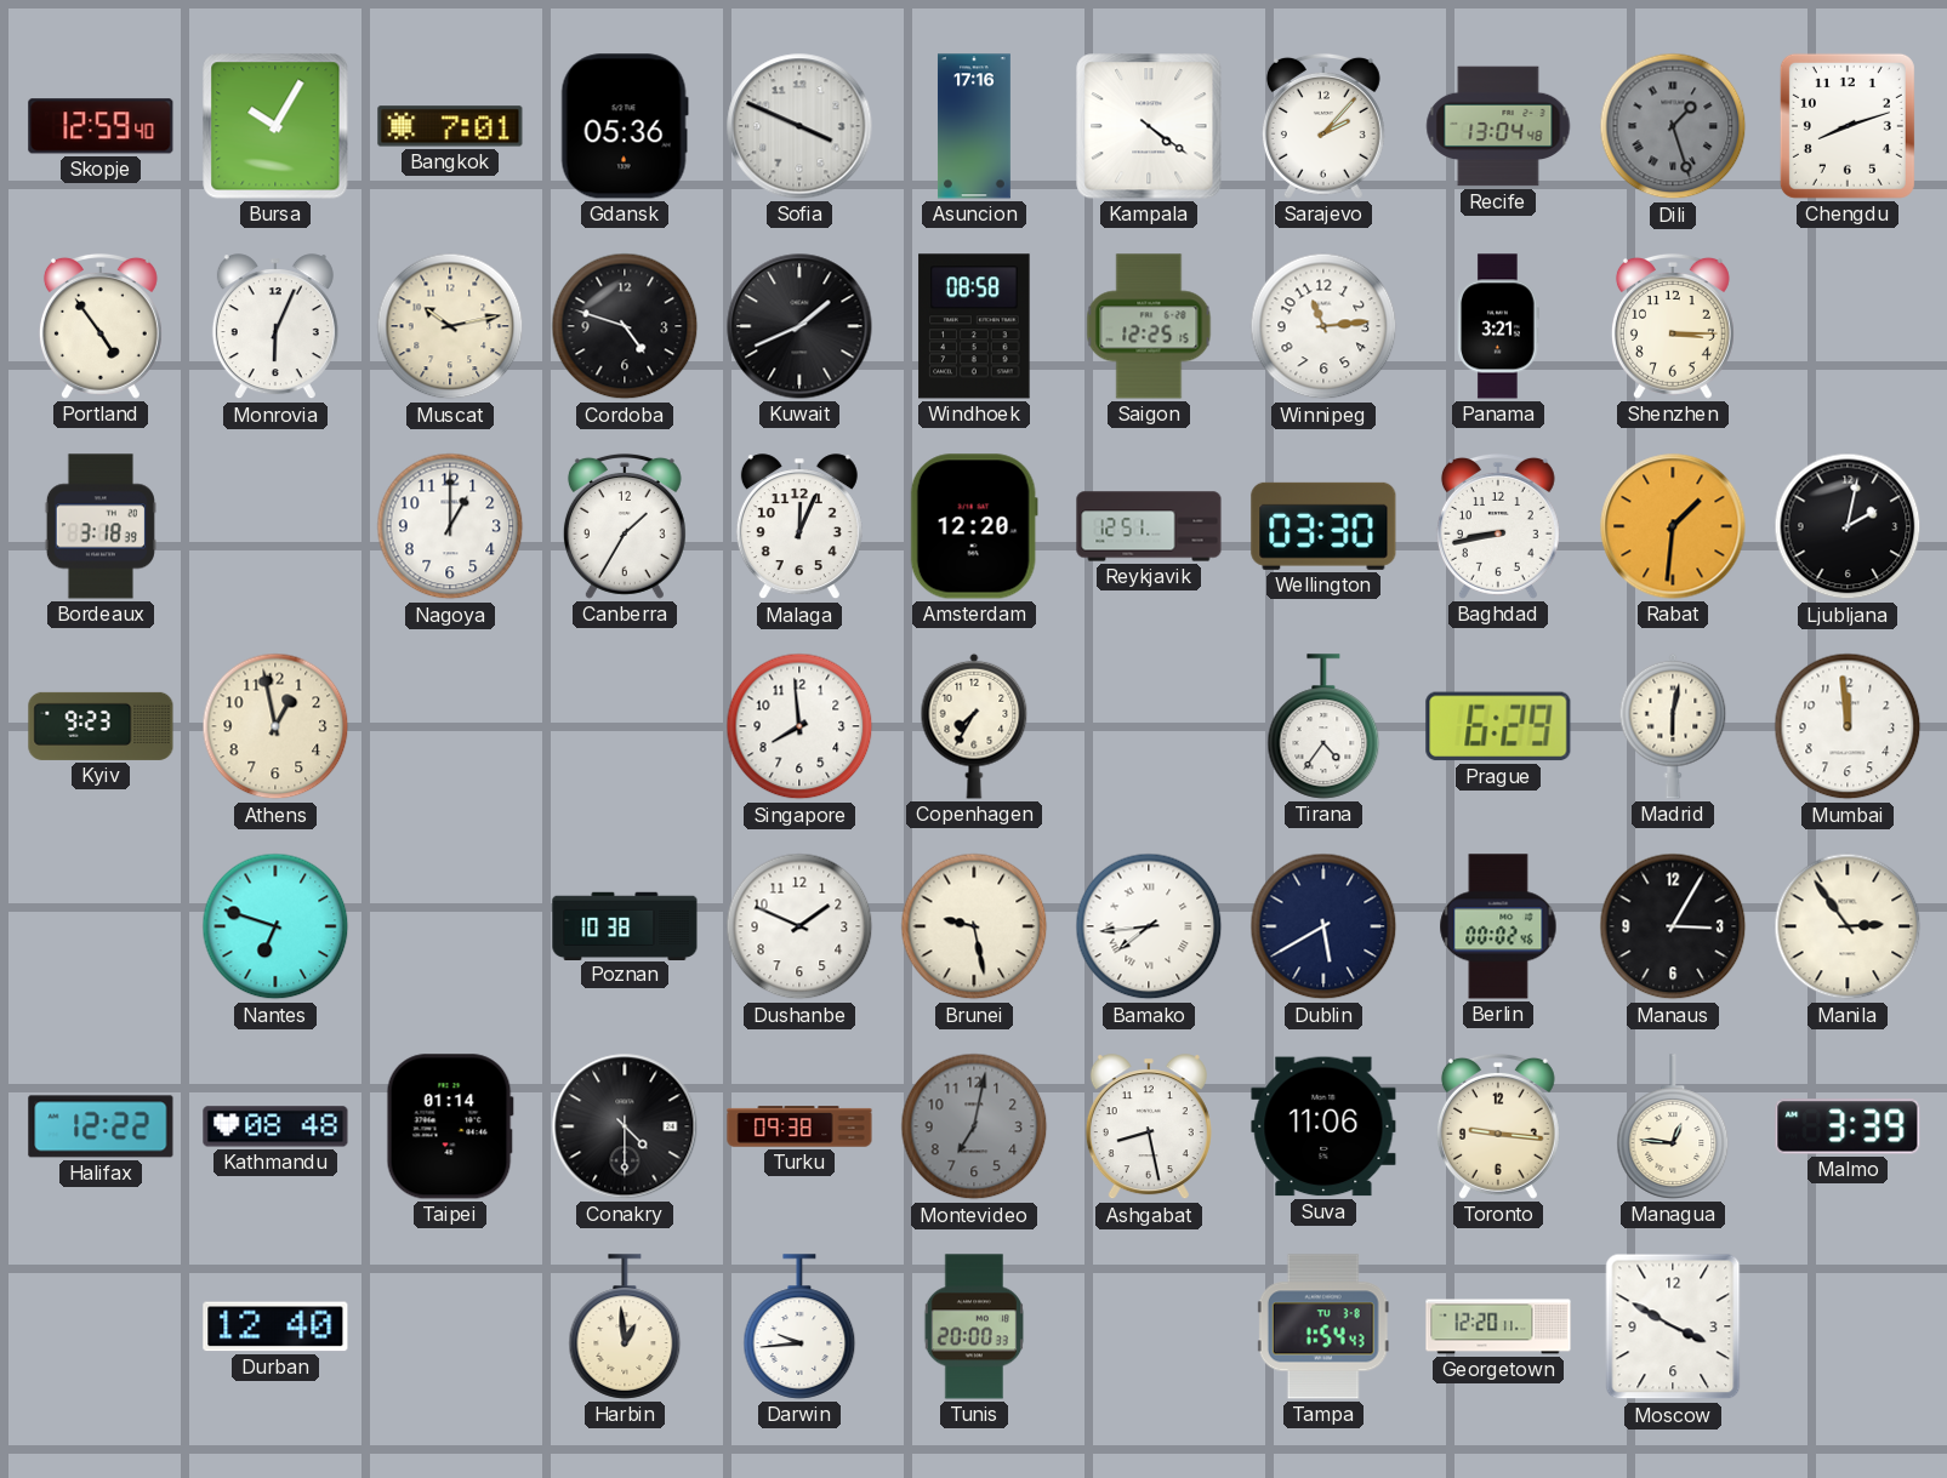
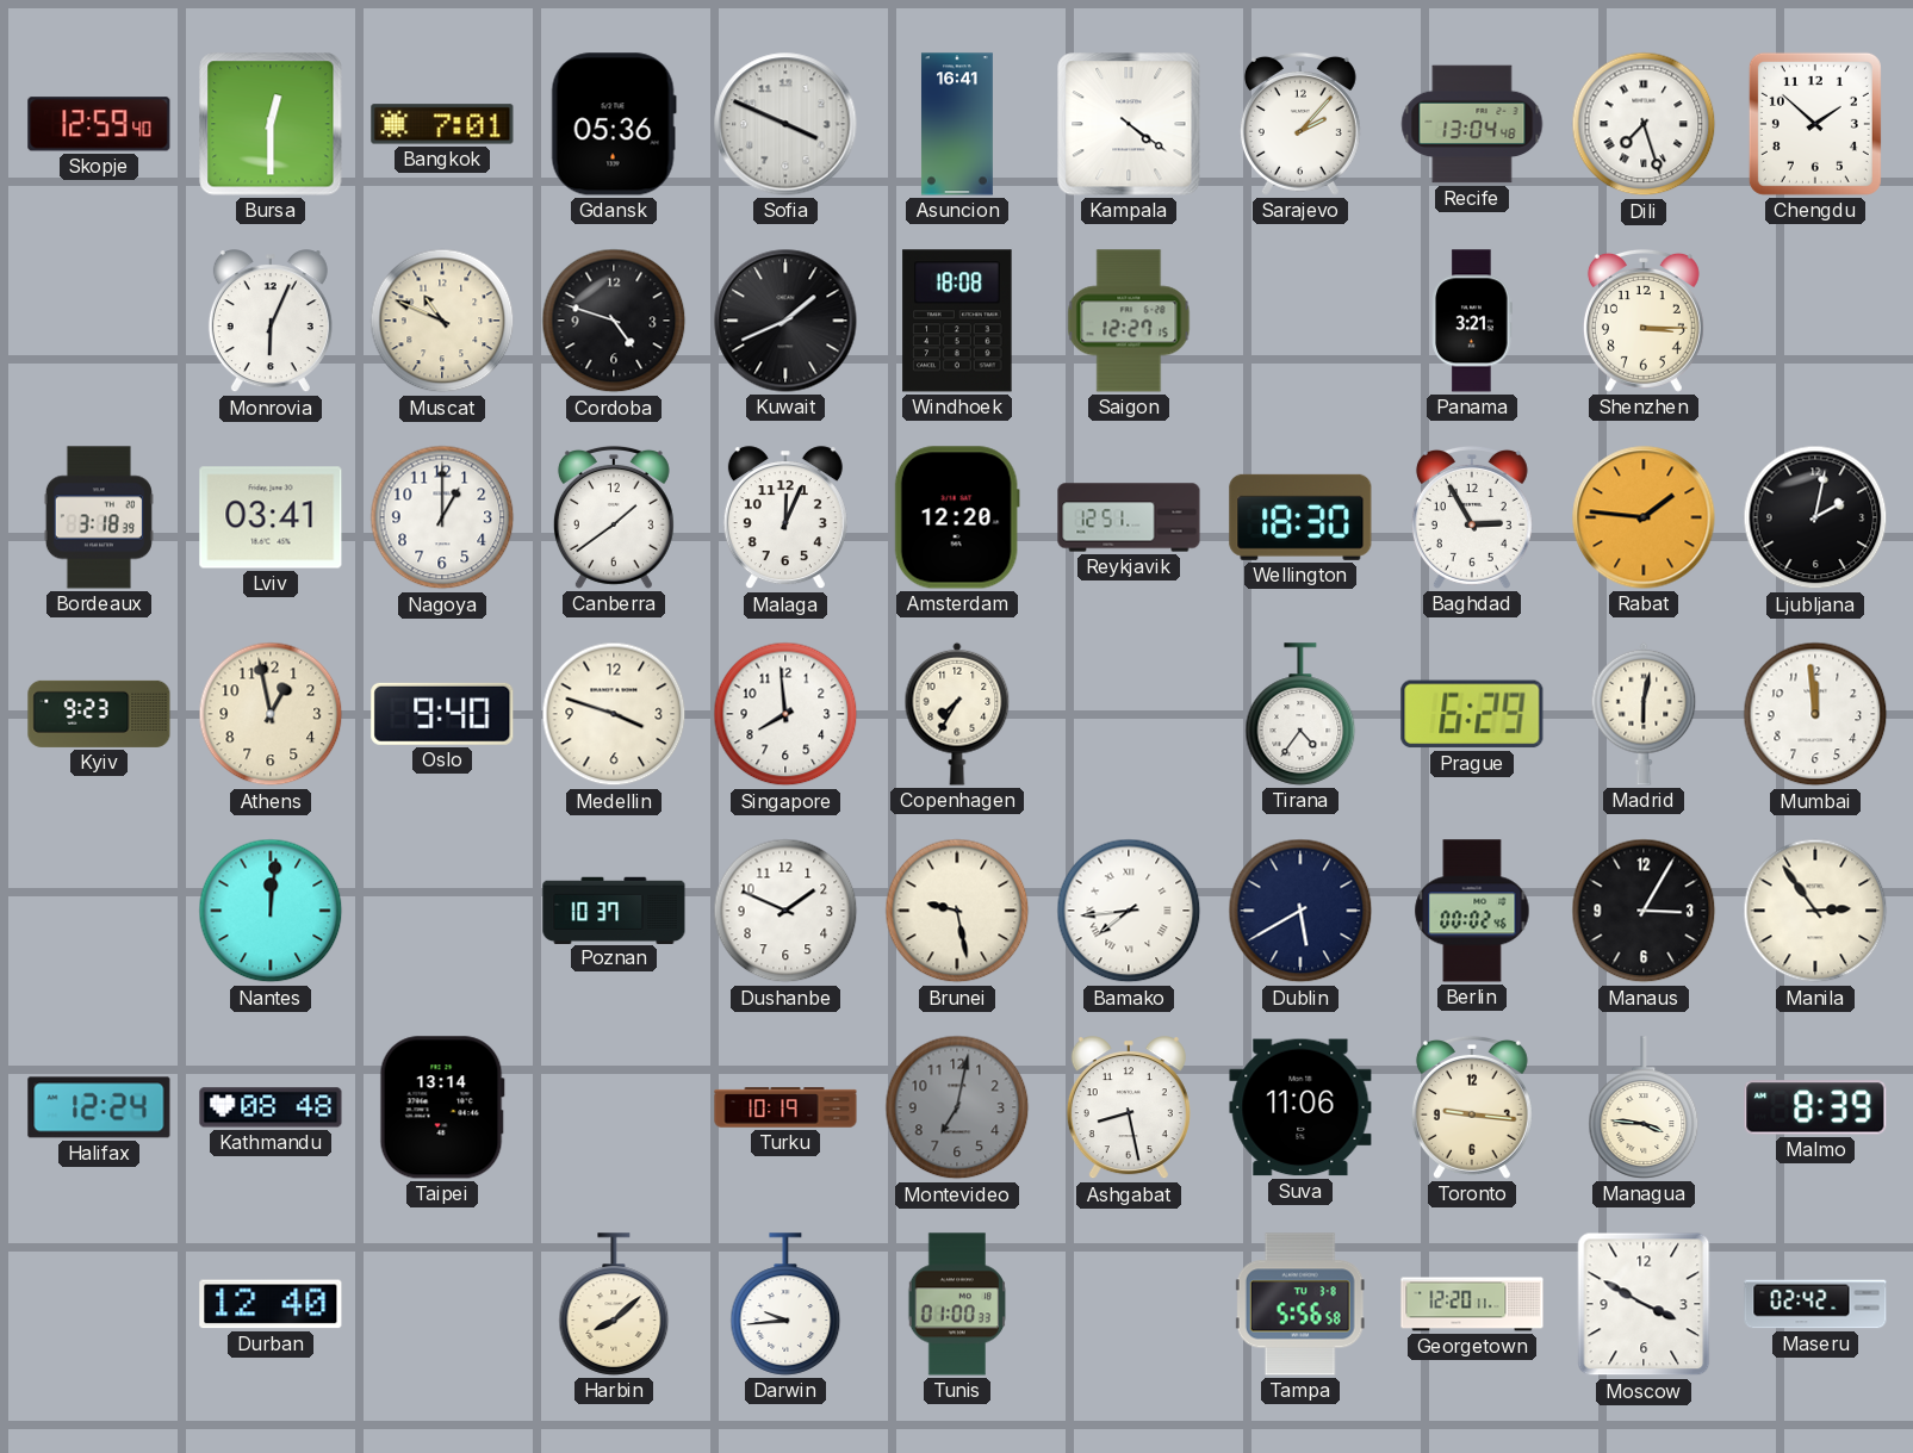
Bursa: 10:05 -> 12:30 (271, 124)
Asuncion: 17:16 -> 16:41 (957, 124)
Dili: 1:27 -> 7:27 (1644, 124)
Dili dial: grey -> white (1644, 124)
Chengdu: 8:12 -> 1:52 (1815, 124)
Portland: 4:54 -> none (101, 326)
Muscat: 10:13 -> 10:49 (442, 321)
Windhoek: 08:58 -> 18:08 (957, 321)
Saigon: 12:25 -> 12:27 (1129, 321)
Winnipeg: 11:14 -> none (1323, 326)
Lviv: none -> 03:41 (271, 517)
Canberra: 1:35 -> 1:39 (614, 517)
Wellington: 03:30 -> 18:30 (1300, 517)
Baghdad: 8:43 -> 2:55 (1472, 517)
Rabat: 1:31 -> 1:46 (1644, 517)
Oslo: none -> 9:40 (442, 714)
Medellin: none -> 3:48 (614, 714)
Nantes: 6:48 -> 12:01 (271, 911)
Poznan: 10:38 -> 10:37 (614, 909)
Halifax: 12:22 -> 12:24 (99, 1107)
Taipei: 01:14 -> 13:14 (442, 1107)
Conakry: 4:30 -> none (625, 1126)
Turku: 09:38 -> 10:19 (785, 1107)
Managua: 12:46 -> 3:46 (1644, 1107)
Malmo: 3:39 -> 8:39 (1815, 1107)
Harbin: 12:59 -> 8:08 (614, 1304)
Tunis: 20:00 -> 01:00 (956, 1304)
Tampa: 1:54 -> 5:56 (1300, 1304)
Maseru: none -> 02:42 (1815, 1304)
